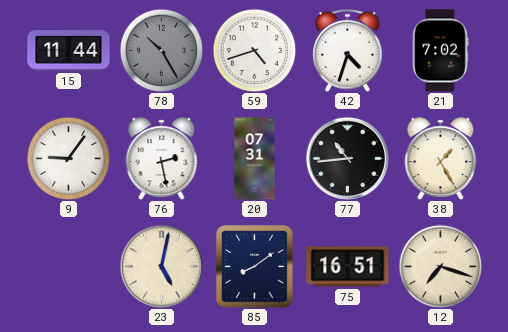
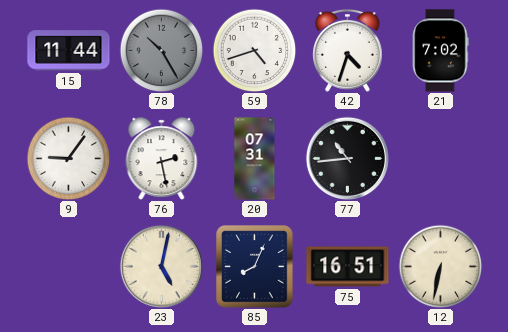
38: 1:25 -> none (441, 159)
85: 8:09 -> 8:04 (255, 267)
12: 7:18 -> 6:32 (440, 266)
